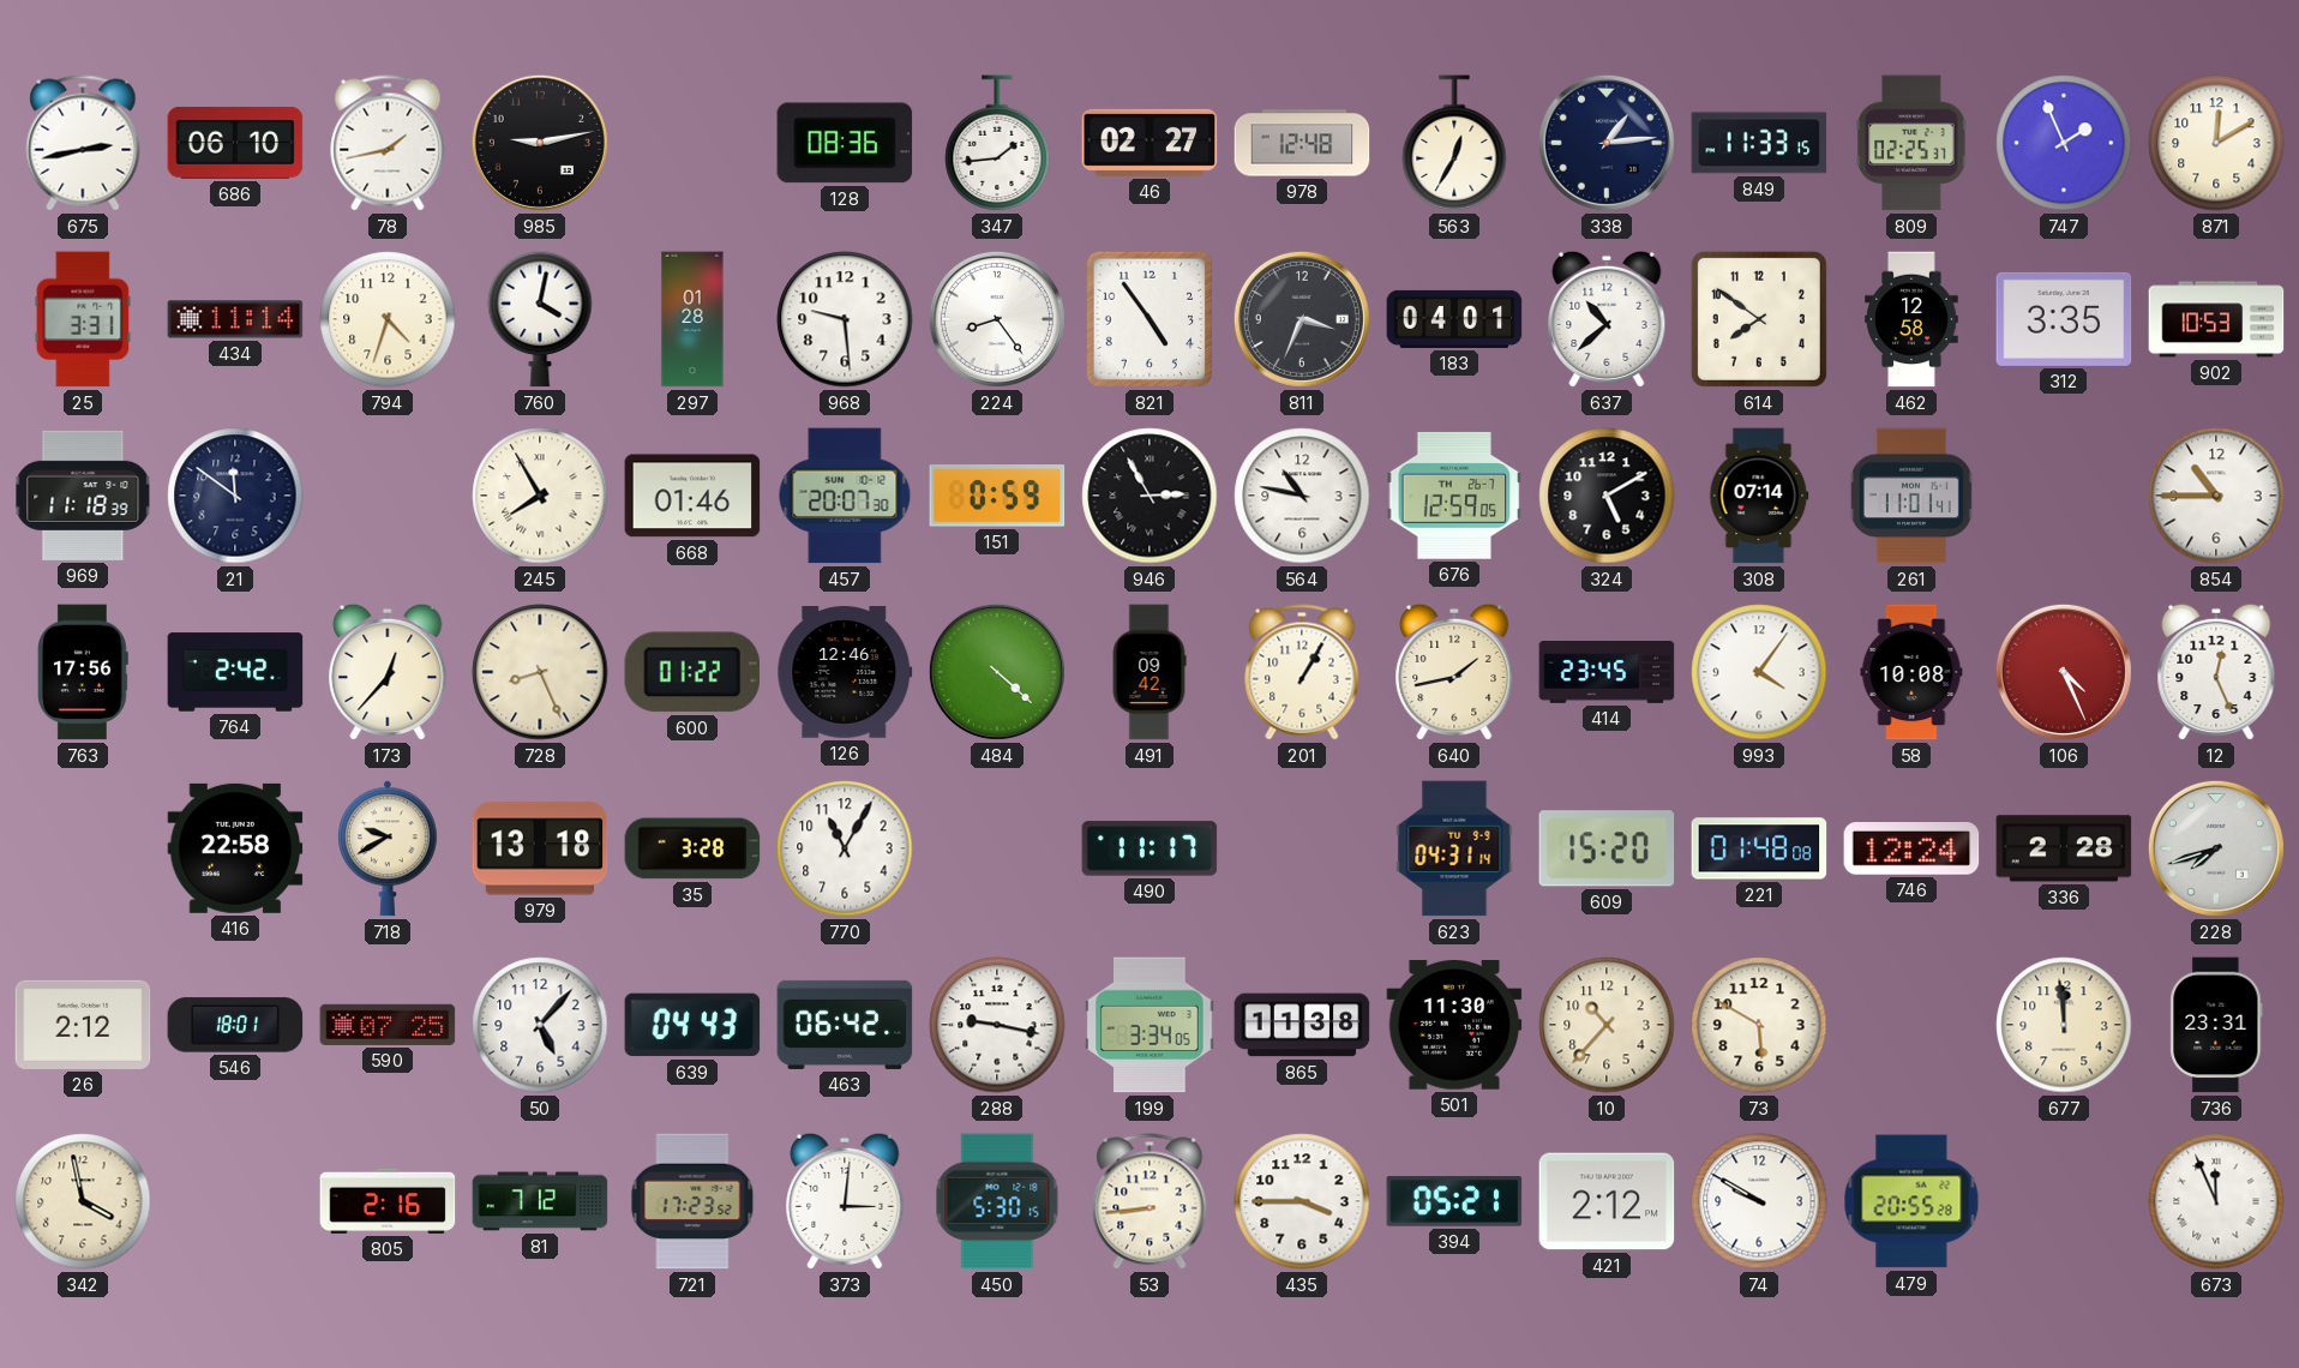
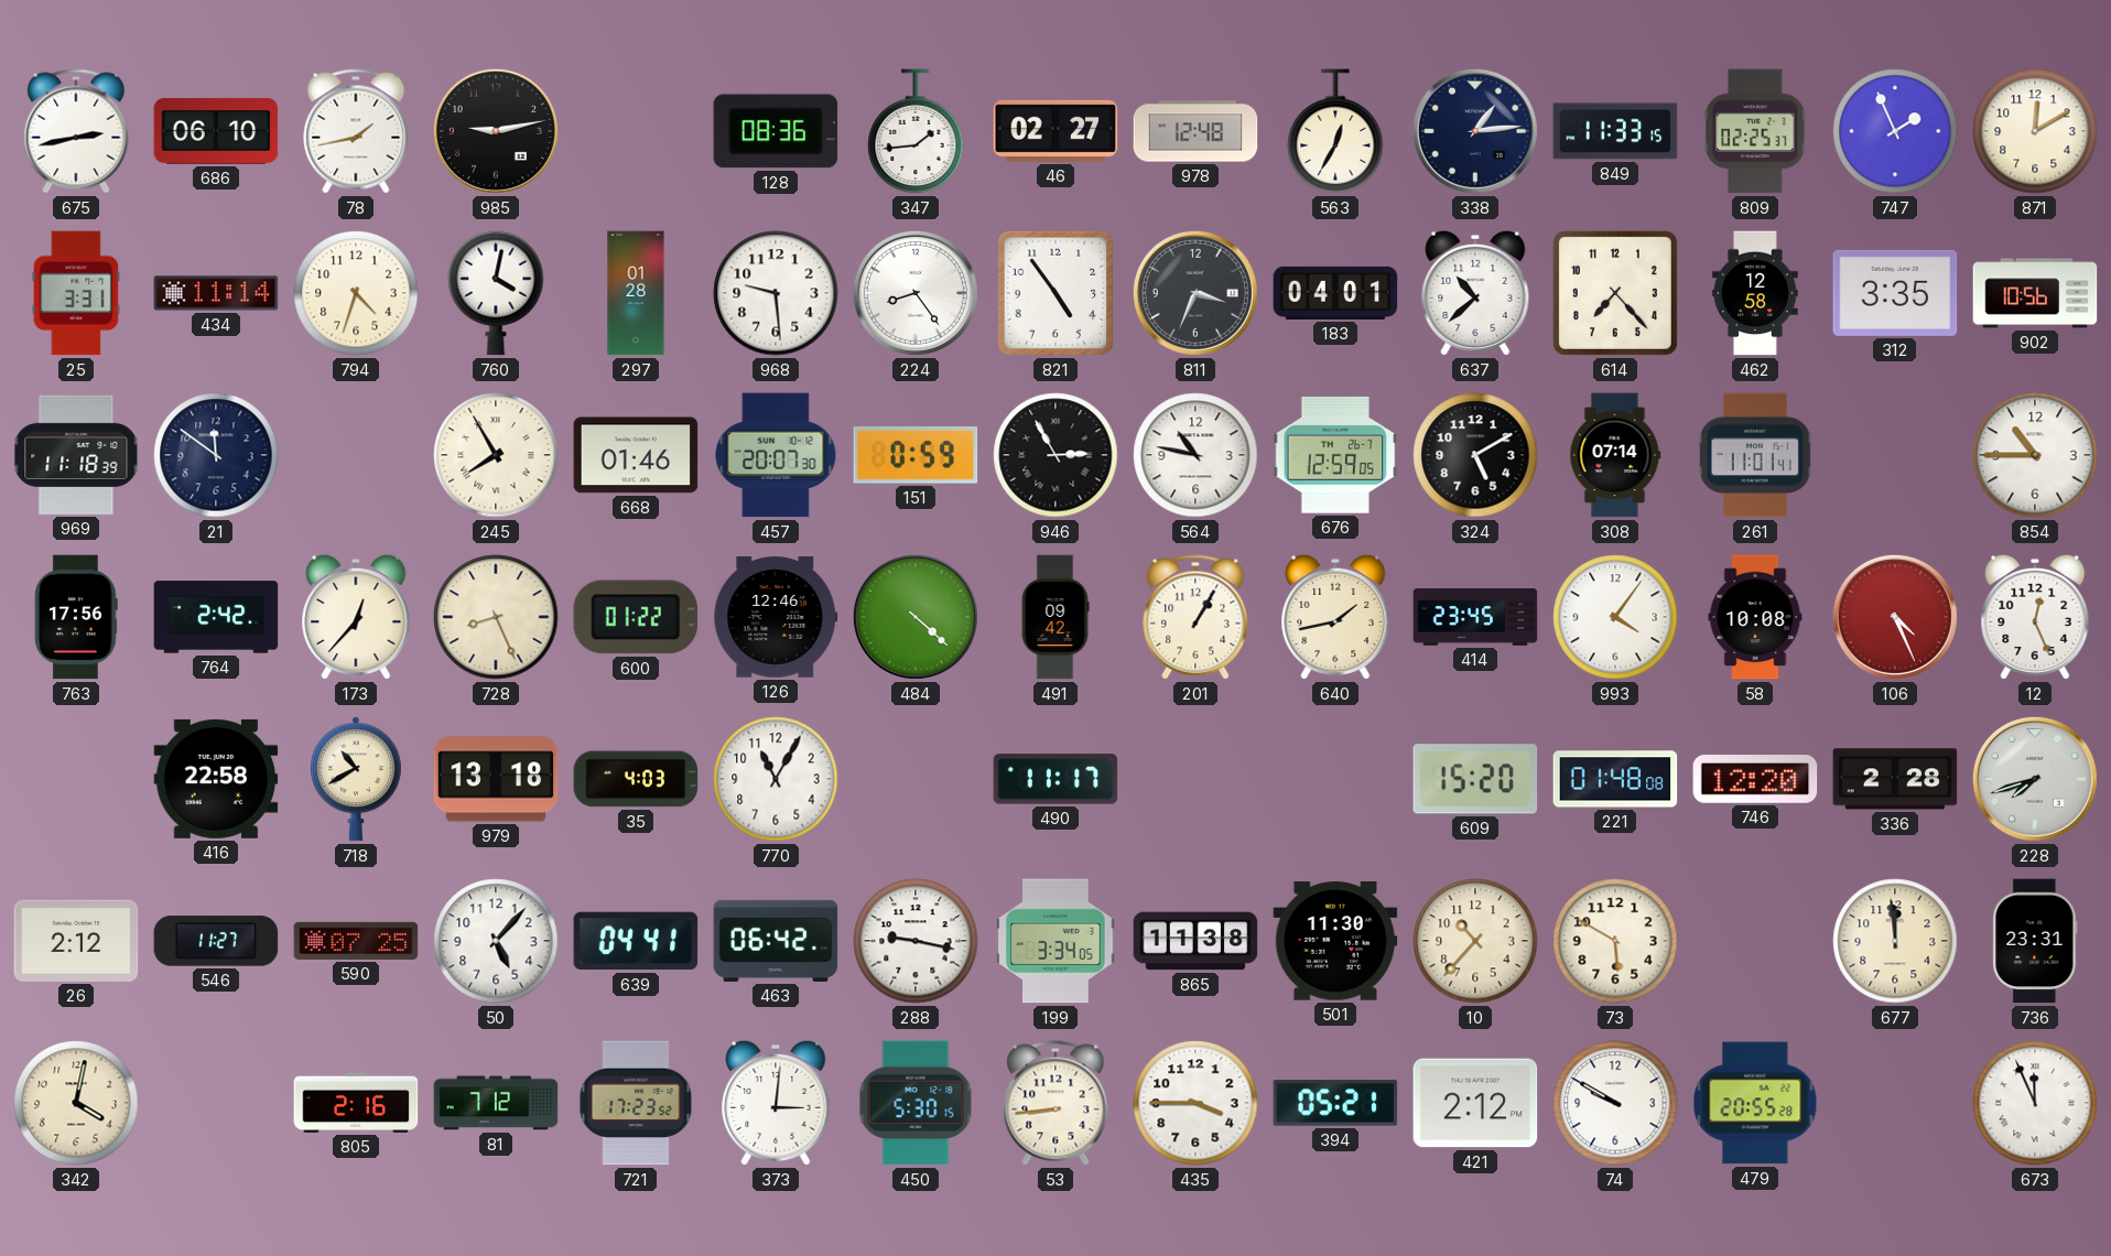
614: 7:51 -> 7:23 (1615, 293)
902: 10:53 -> 10:56 (2035, 293)
718: 9:40 -> 10:40 (356, 779)
35: 3:28 -> 4:03 (636, 779)
623: 04:31 -> none (1454, 848)
746: 12:24 -> 12:20 (1755, 780)
546: 18:01 -> 11:27 (216, 941)
639: 04:43 -> 04:41 (636, 941)
342: 3:58 -> 4:02 (76, 1103)
